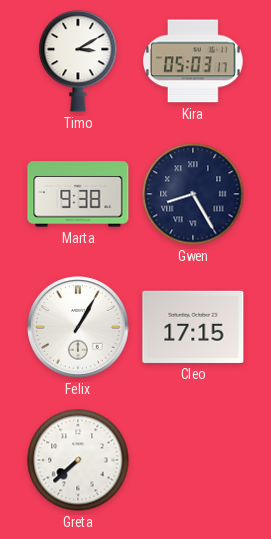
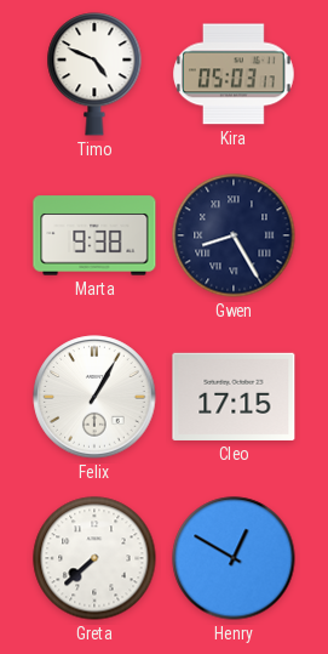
Timo: 3:10 -> 4:49 (94, 74)
Henry: none -> 12:50 (234, 558)
